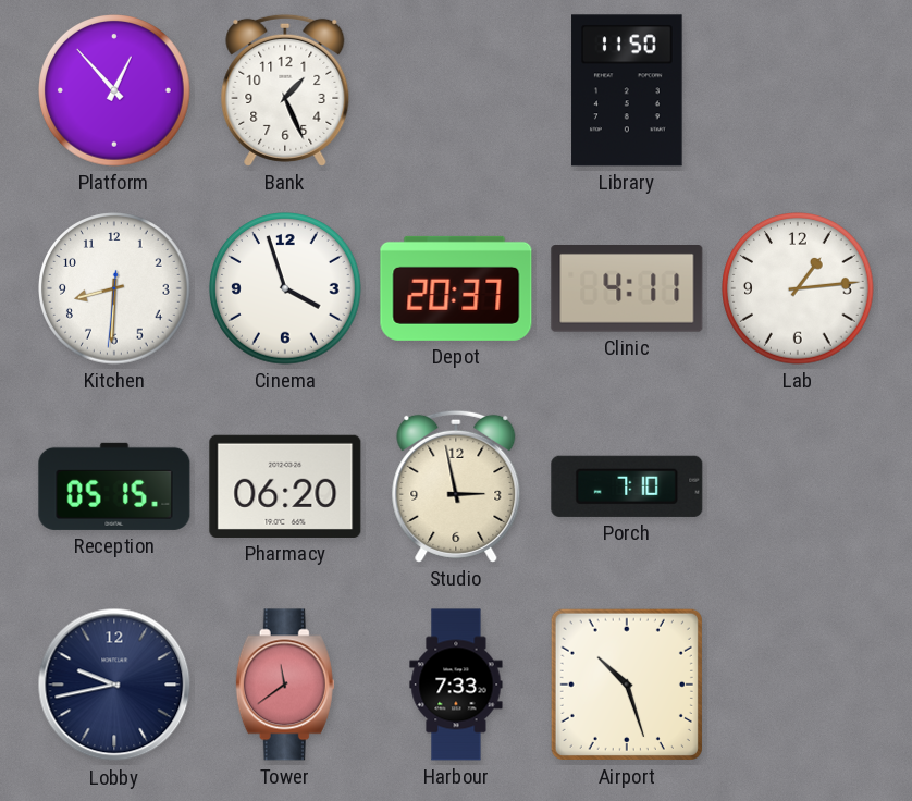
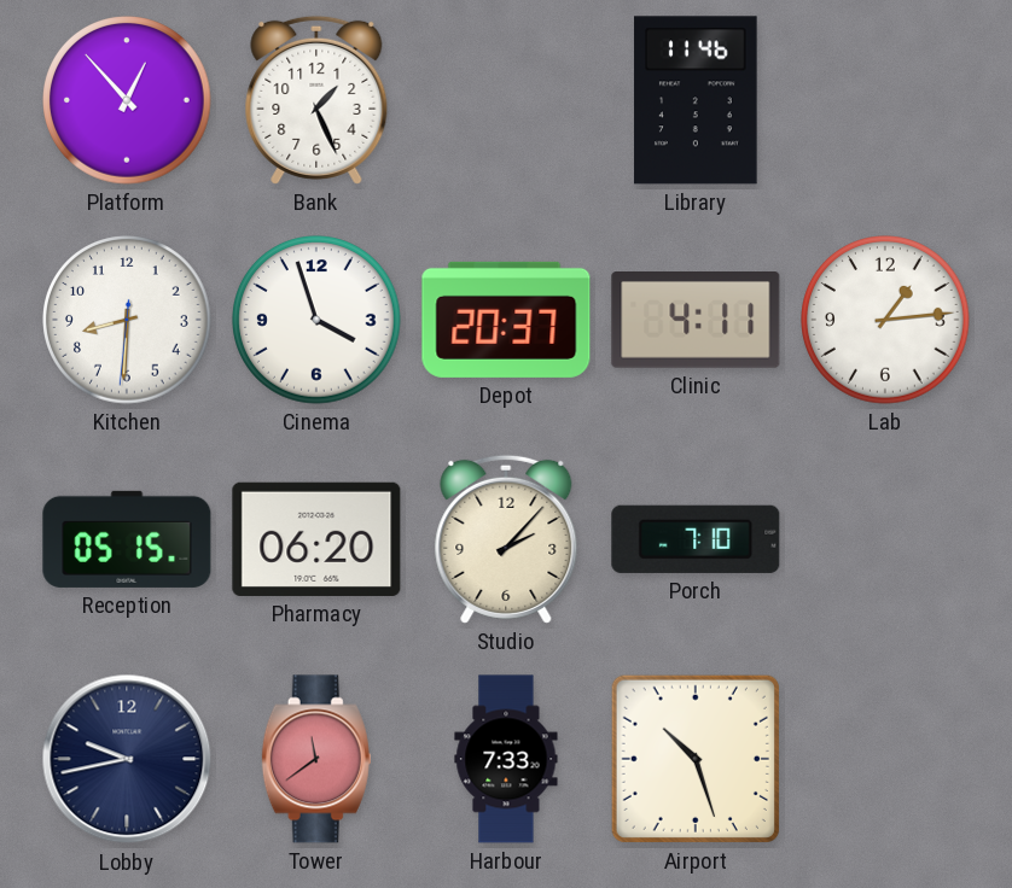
Library: 11:50 -> 11:46 (696, 100)
Studio: 2:58 -> 2:07 (506, 539)
